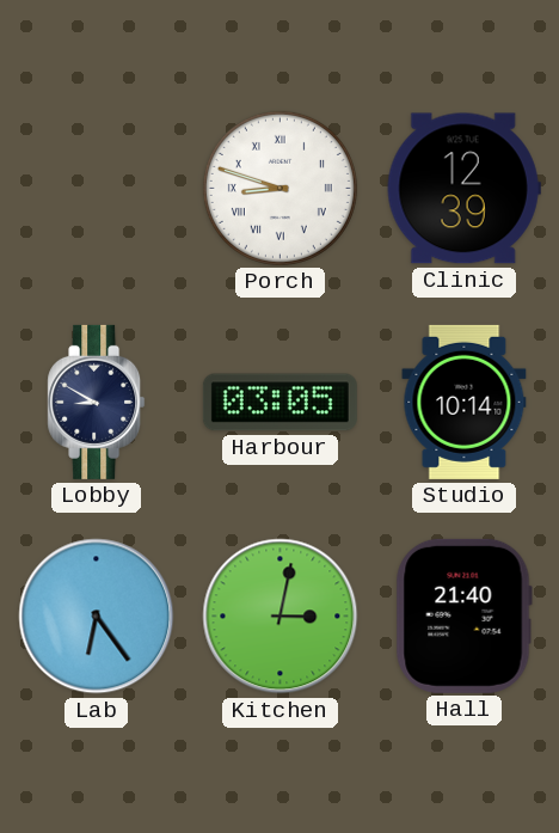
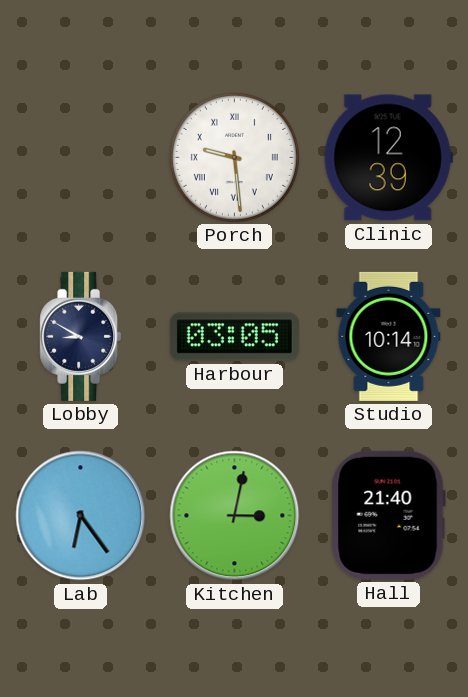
Porch: 8:48 -> 9:29 (234, 157)
